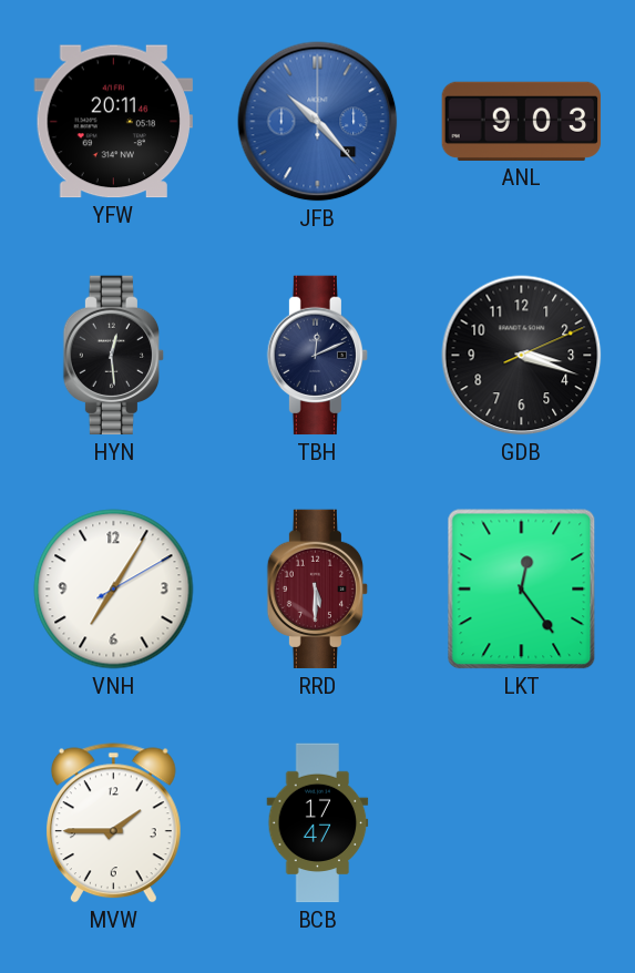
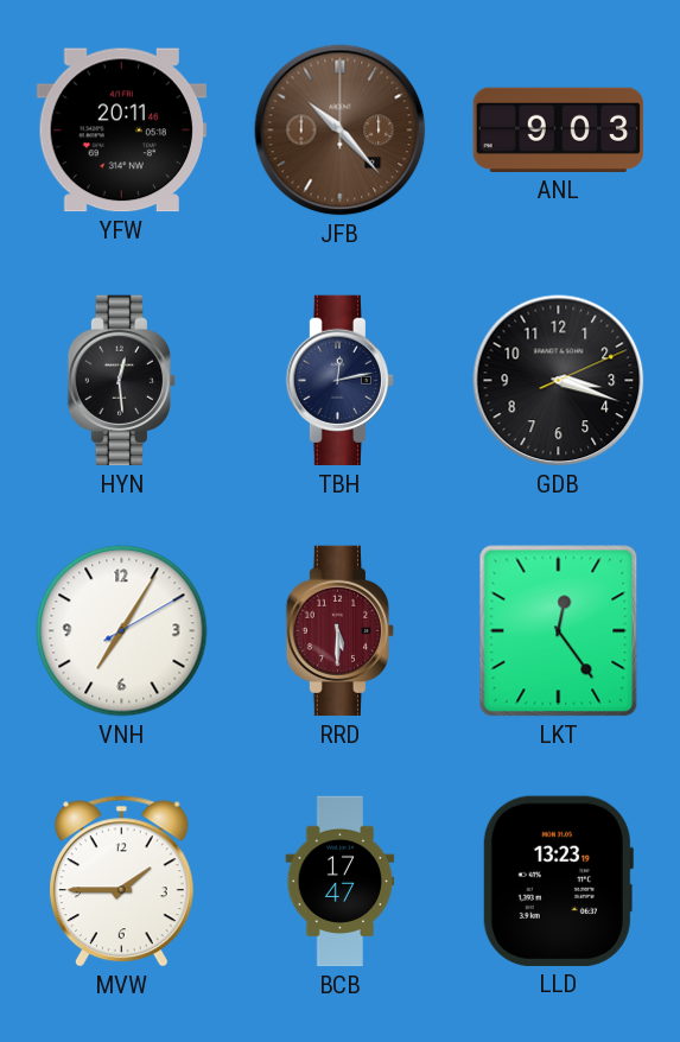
JFB dial: blue -> brown (341, 131)
TBH: 12:11 -> 12:13 (341, 381)
LLD: none -> 13:23 (558, 881)
